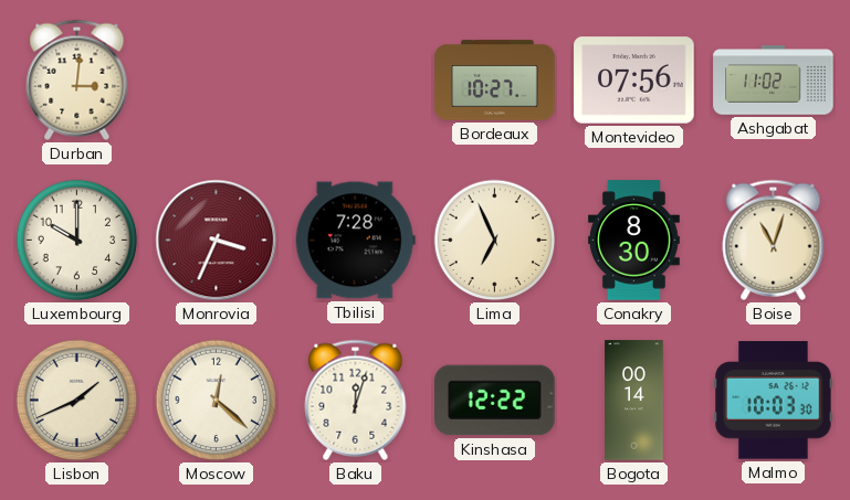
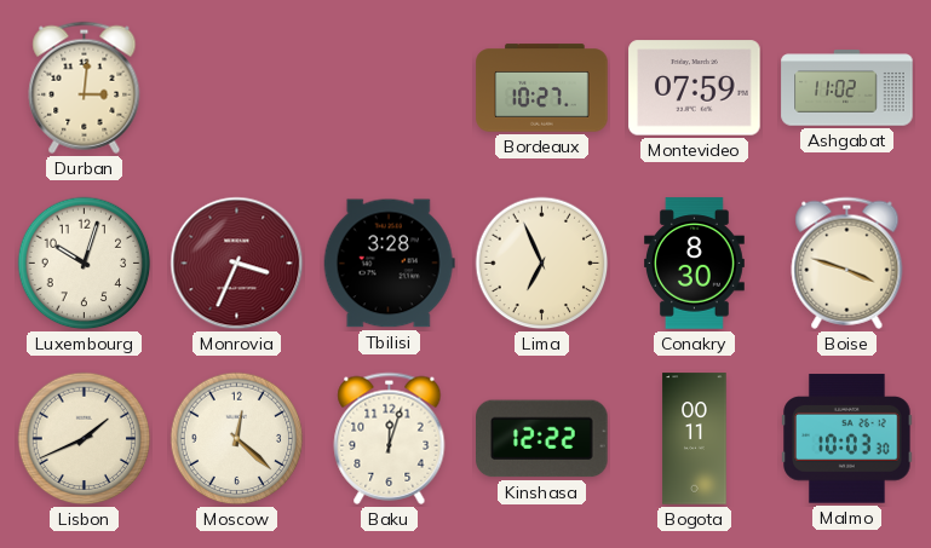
Montevideo: 07:56 -> 07:59 (695, 88)
Luxembourg: 10:00 -> 10:03 (85, 264)
Tbilisi: 7:28 -> 3:28 (389, 264)
Boise: 11:03 -> 3:48 (847, 263)
Bogota: 00:14 -> 00:11 (695, 439)
